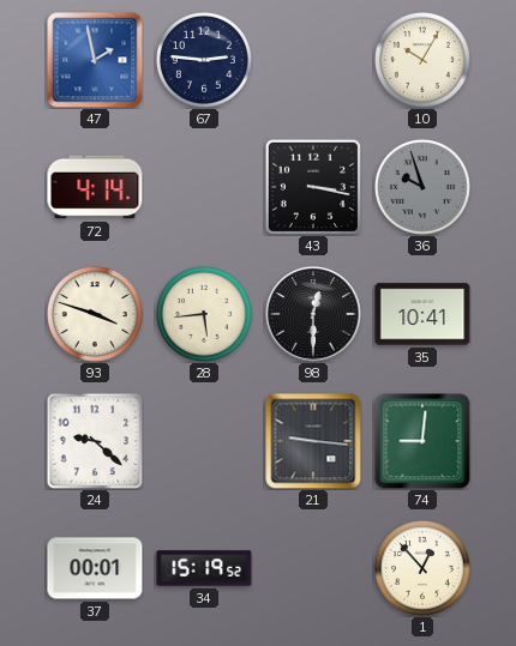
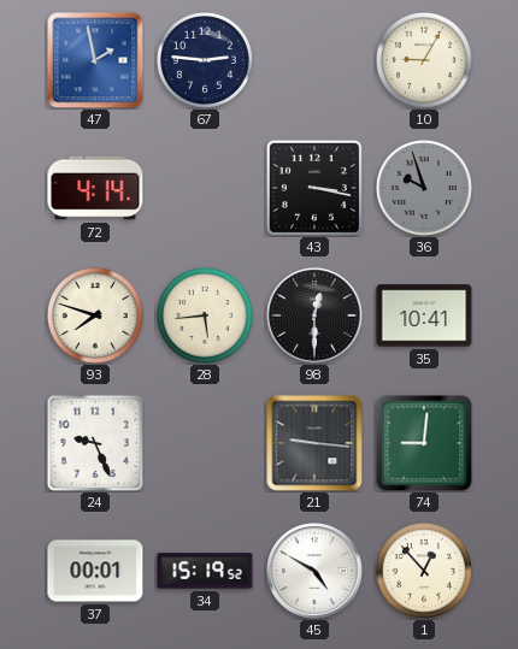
10: 10:05 -> 9:05 (424, 60)
93: 3:48 -> 7:48 (95, 315)
24: 9:22 -> 9:26 (95, 443)
45: none -> 4:50 (314, 571)
